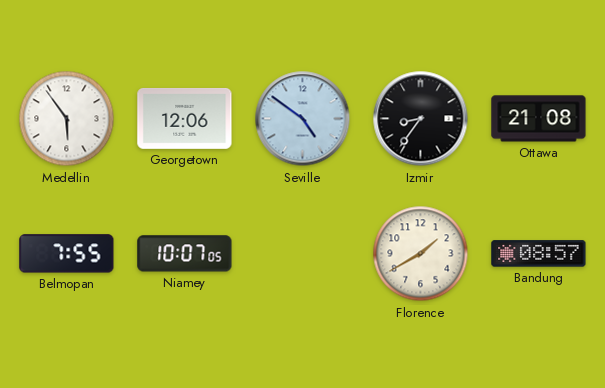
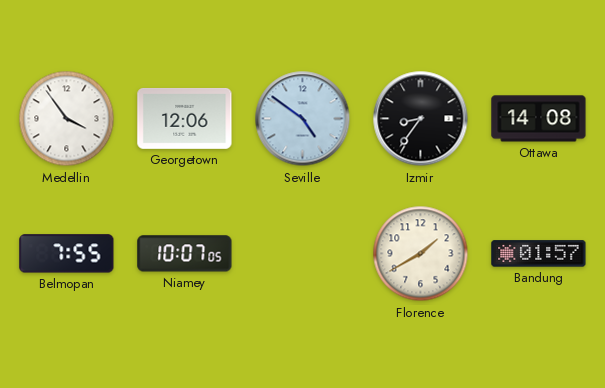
Medellin: 5:54 -> 3:54 (67, 119)
Ottawa: 21:08 -> 14:08 (539, 119)
Bandung: 08:57 -> 01:57 (539, 254)
